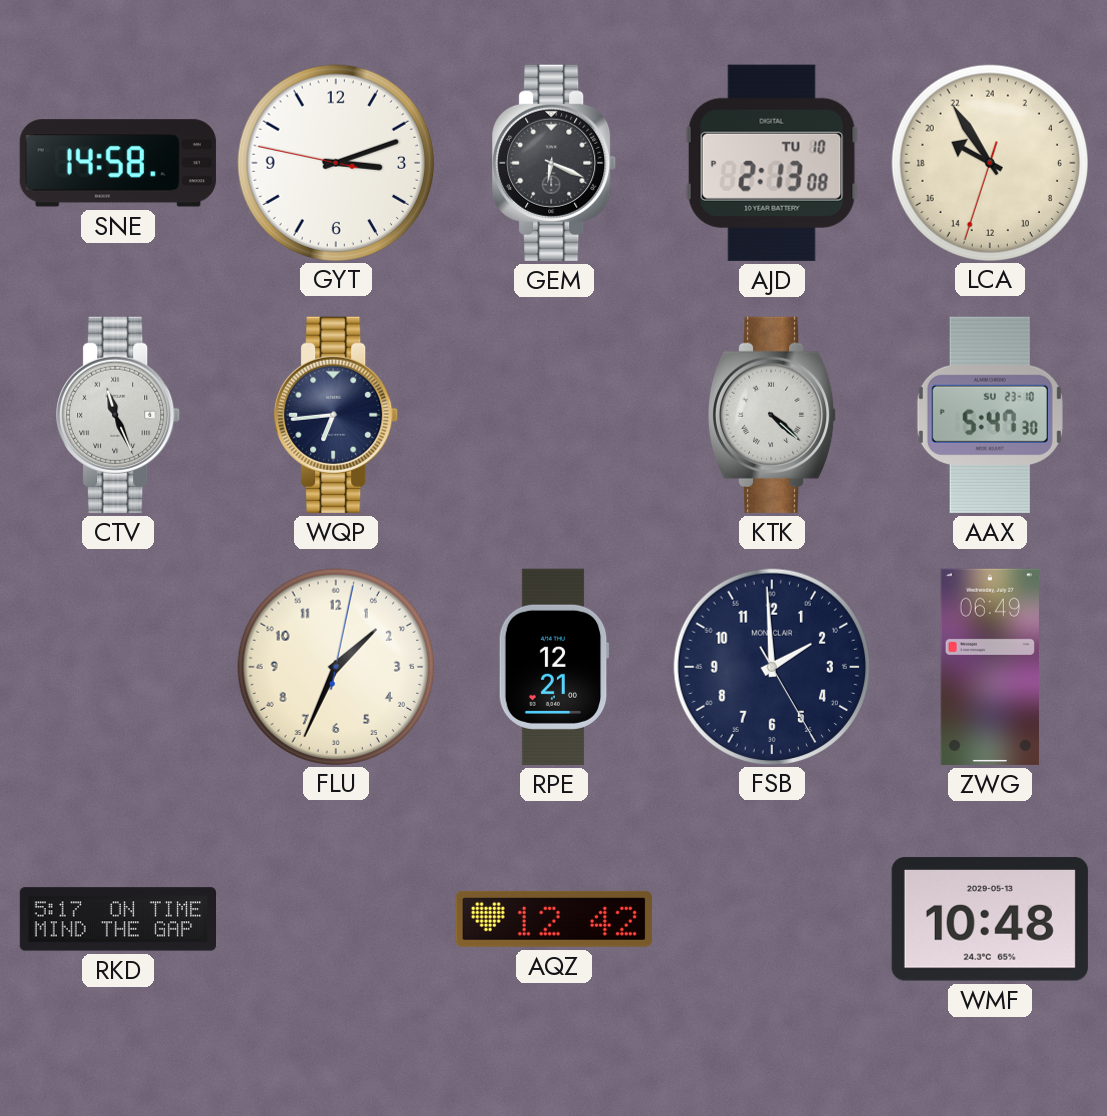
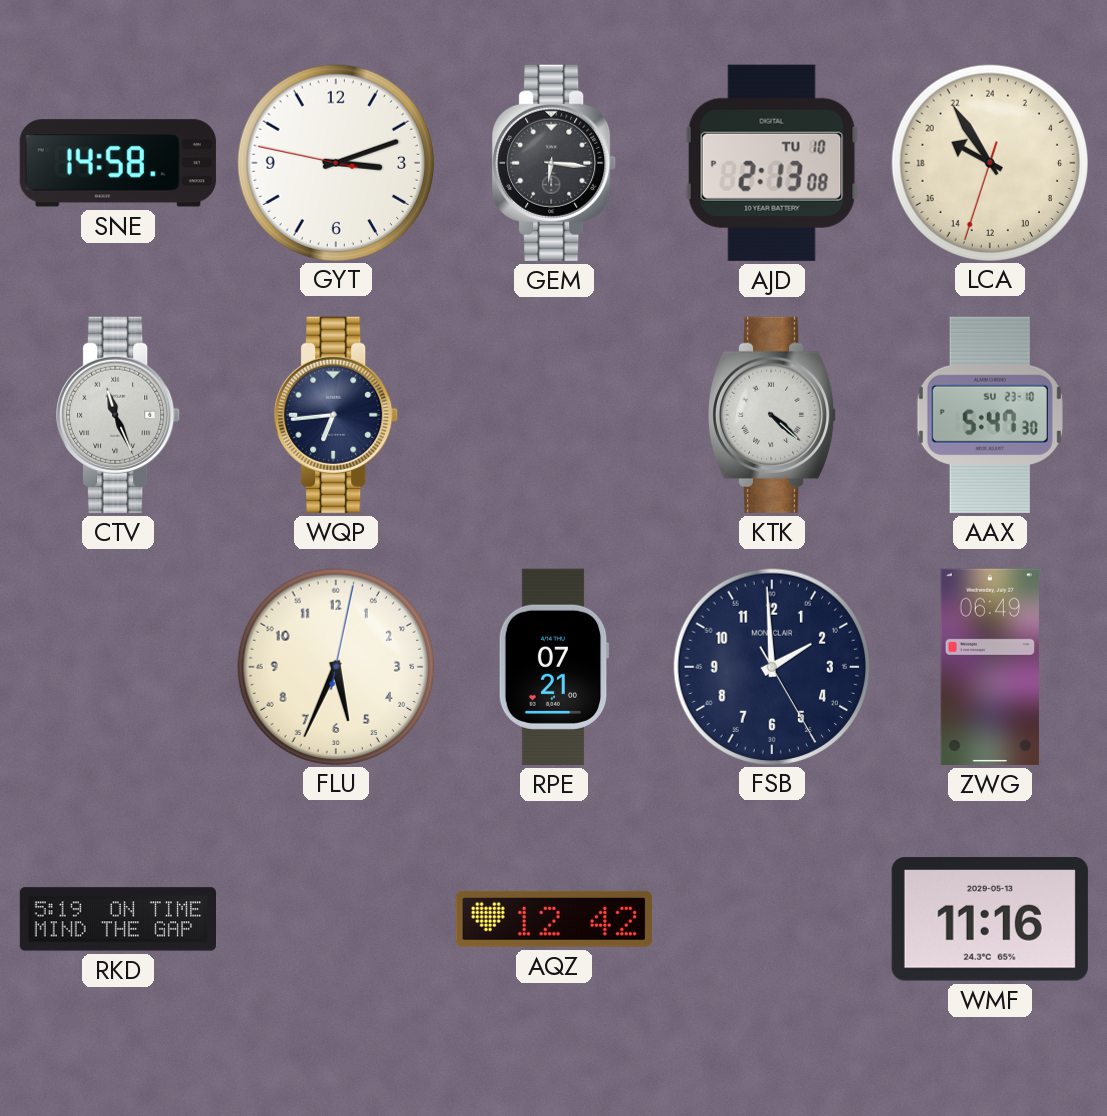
GEM: 6:19 -> 6:16 (555, 163)
FLU: 1:34 -> 5:34 (335, 666)
RPE: 12:21 -> 07:21 (554, 667)
RKD: 5:17 -> 5:19 (117, 919)
WMF: 10:48 -> 11:16 (990, 919)
